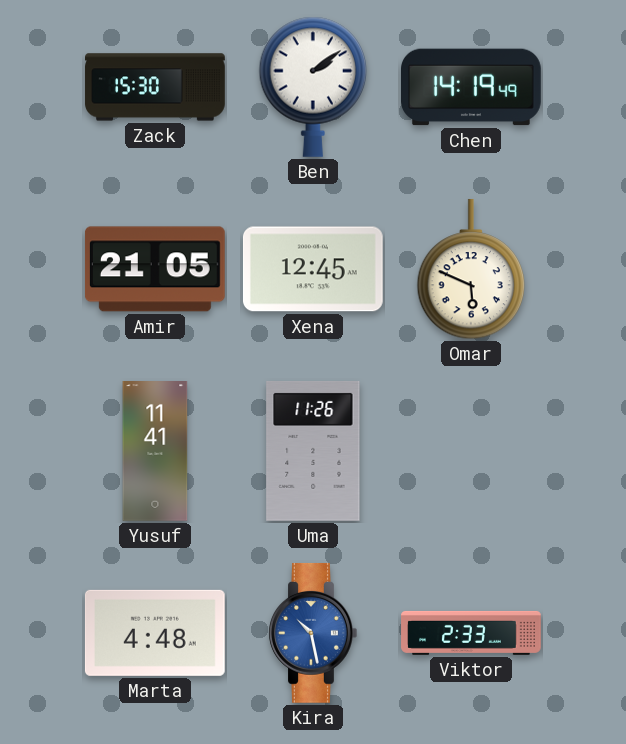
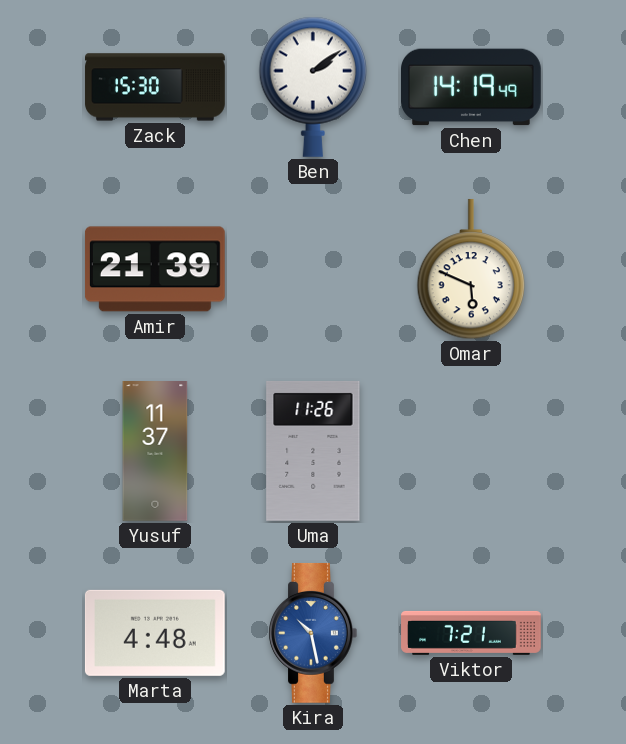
Amir: 21:05 -> 21:39 (155, 269)
Xena: 12:45 -> none (313, 269)
Yusuf: 11:41 -> 11:37 (155, 452)
Viktor: 2:33 -> 7:21 (471, 633)
